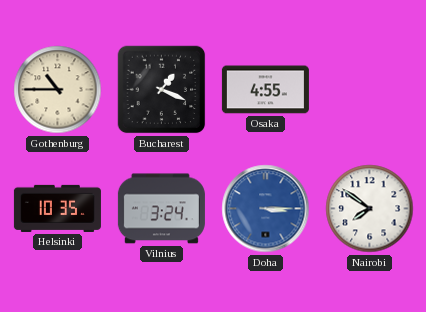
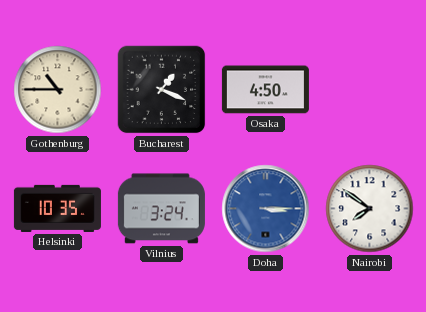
Osaka: 4:55 -> 4:50 (265, 90)
